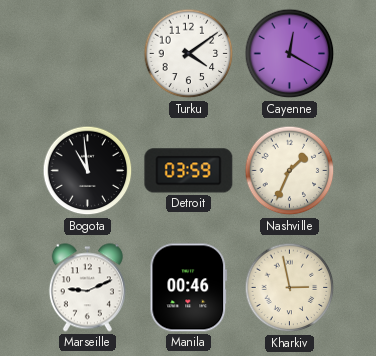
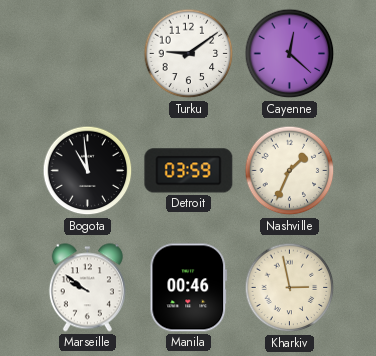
Turku: 4:09 -> 9:09 (189, 54)
Cayenne: 12:20 -> 12:22 (290, 54)
Marseille: 9:11 -> 9:51 (87, 288)
